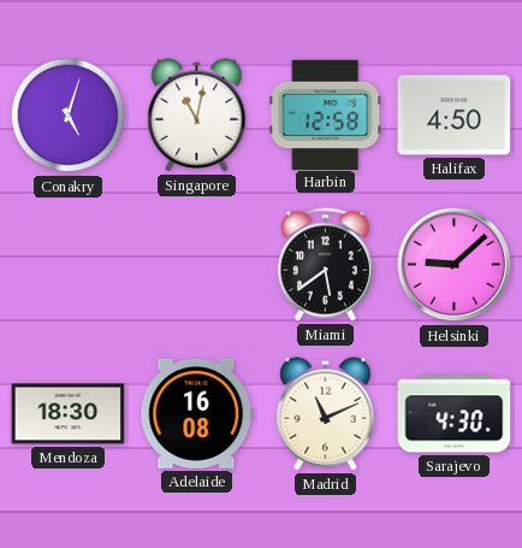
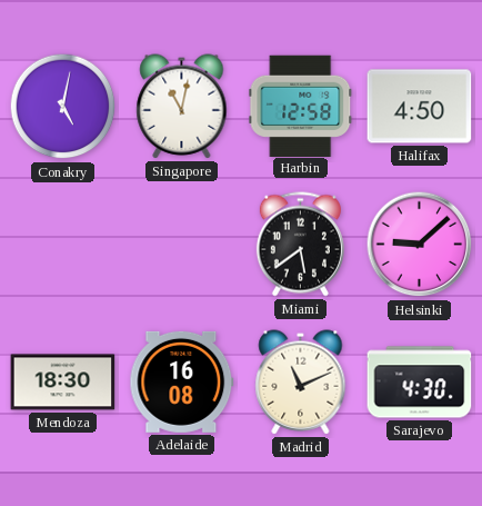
Conakry: 5:03 -> 5:02 (63, 107)
